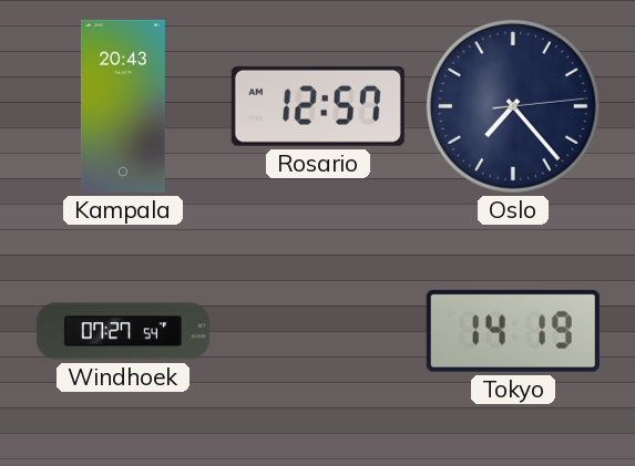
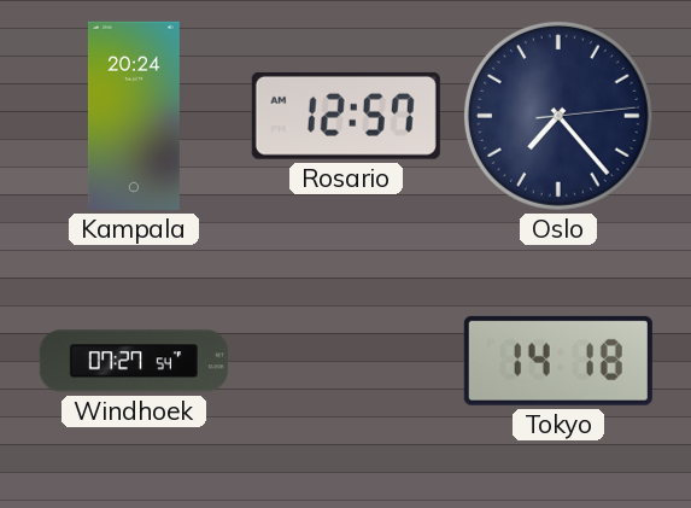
Kampala: 20:43 -> 20:24 (134, 116)
Tokyo: 14:19 -> 14:18 (558, 361)
